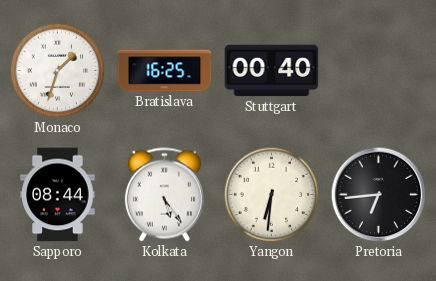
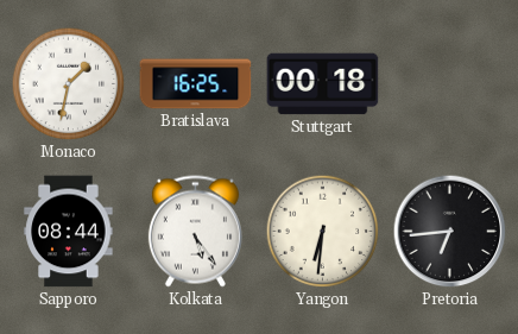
Monaco: 1:33 -> 1:32 (69, 84)
Stuttgart: 00:40 -> 00:18 (323, 84)
